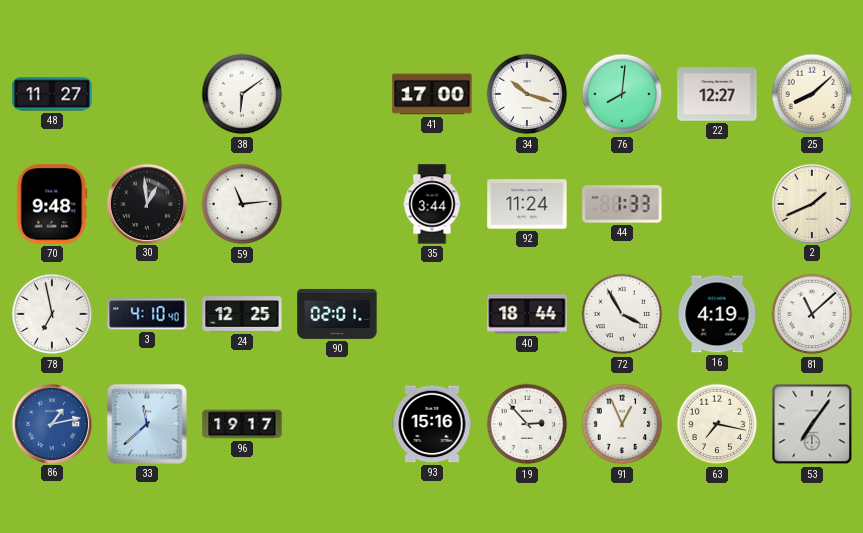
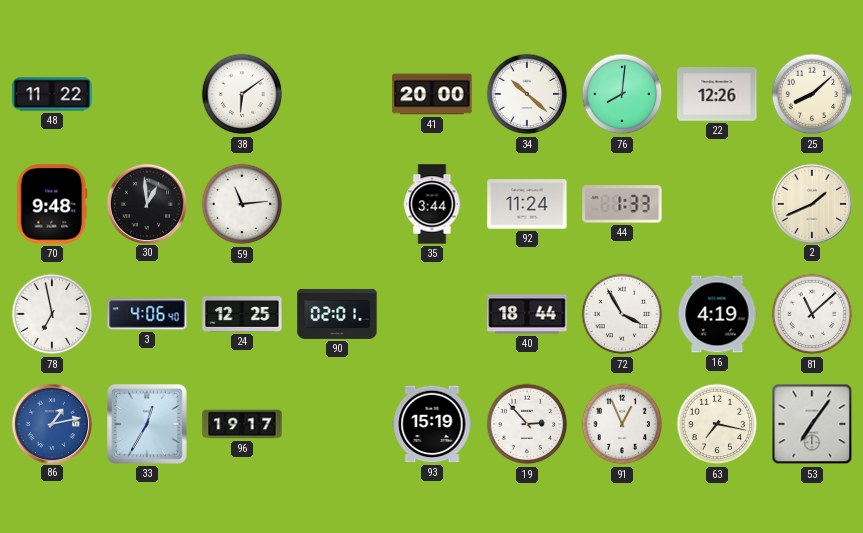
48: 11:27 -> 11:22 (52, 94)
41: 17:00 -> 20:00 (432, 94)
34: 10:18 -> 10:22 (527, 94)
22: 12:27 -> 12:26 (717, 94)
3: 4:10 -> 4:06 (147, 314)
33: 11:38 -> 12:35 (147, 424)
93: 15:16 -> 15:19 (432, 424)
